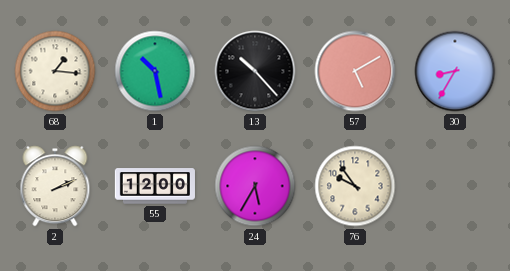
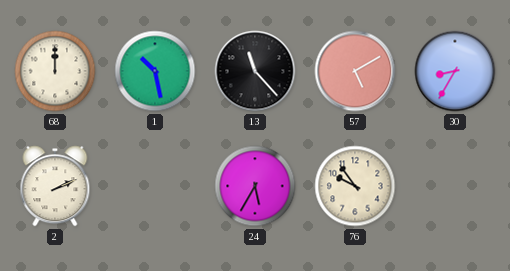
68: 1:16 -> 12:00 (55, 71)
13: 10:23 -> 11:23 (255, 71)
55: 12:00 -> none (155, 186)
